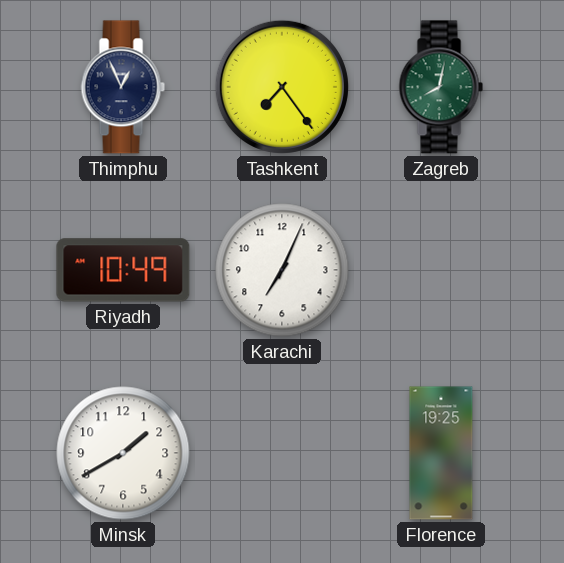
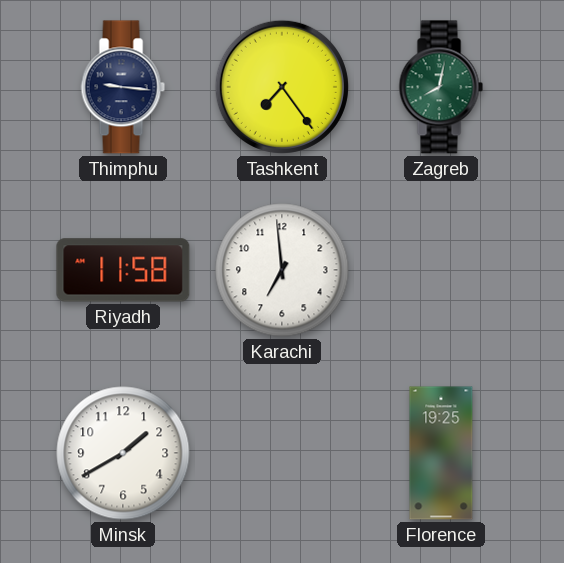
Thimphu: 12:56 -> 9:16 (123, 87)
Riyadh: 10:49 -> 11:58 (123, 270)
Karachi: 7:04 -> 6:59 (282, 270)
